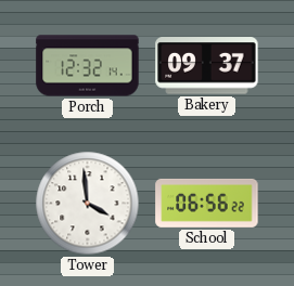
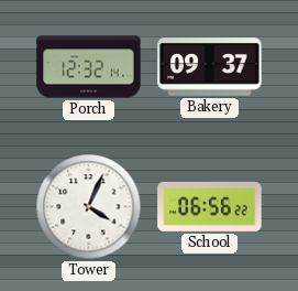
Tower: 3:59 -> 4:04 (89, 207)
